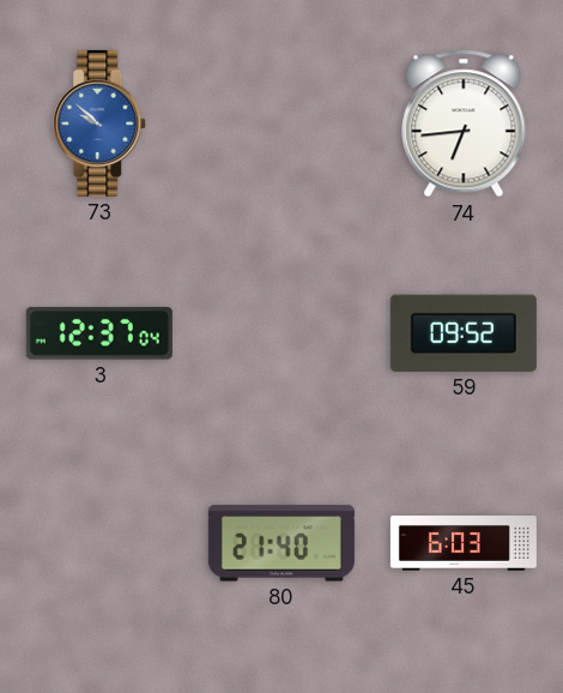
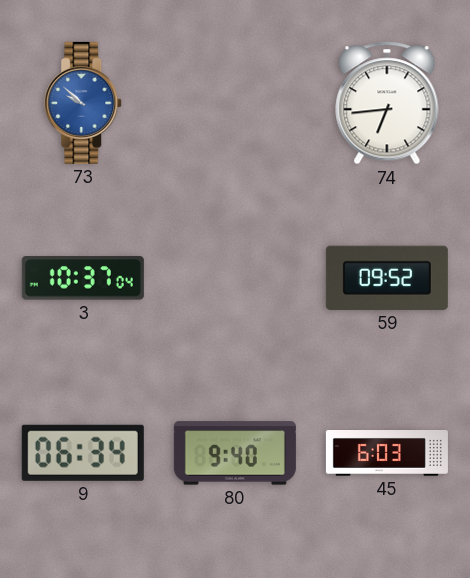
3: 12:37 -> 10:37 (83, 278)
9: none -> 06:34 (83, 453)
80: 21:40 -> 9:40 (235, 453)
